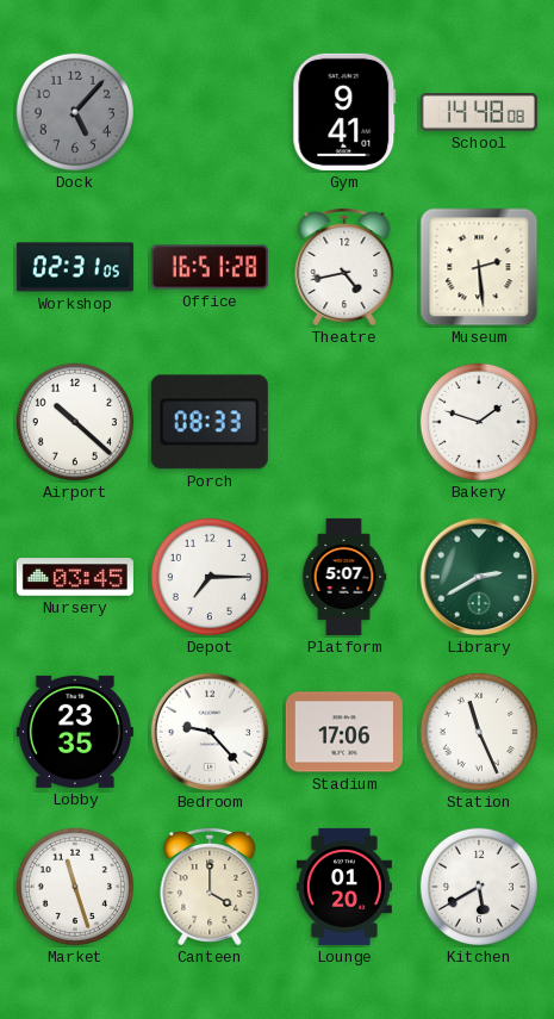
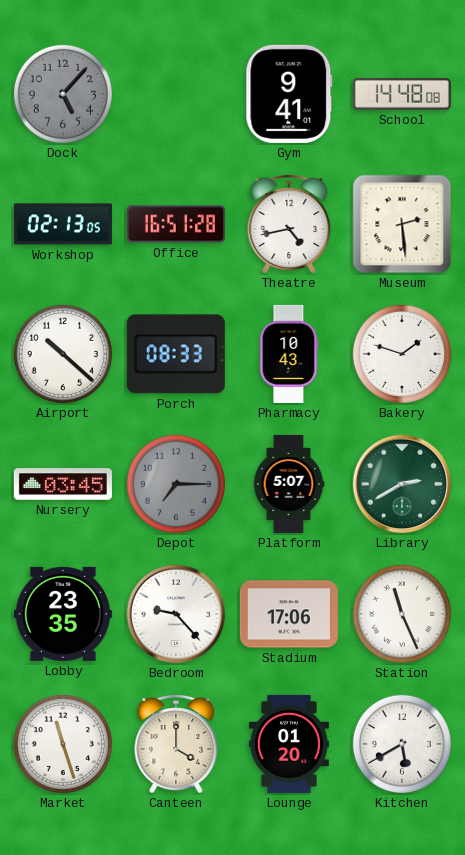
Workshop: 02:31 -> 02:13 (63, 224)
Pharmacy: none -> 10:43 (289, 354)
Depot dial: white -> grey (176, 484)
